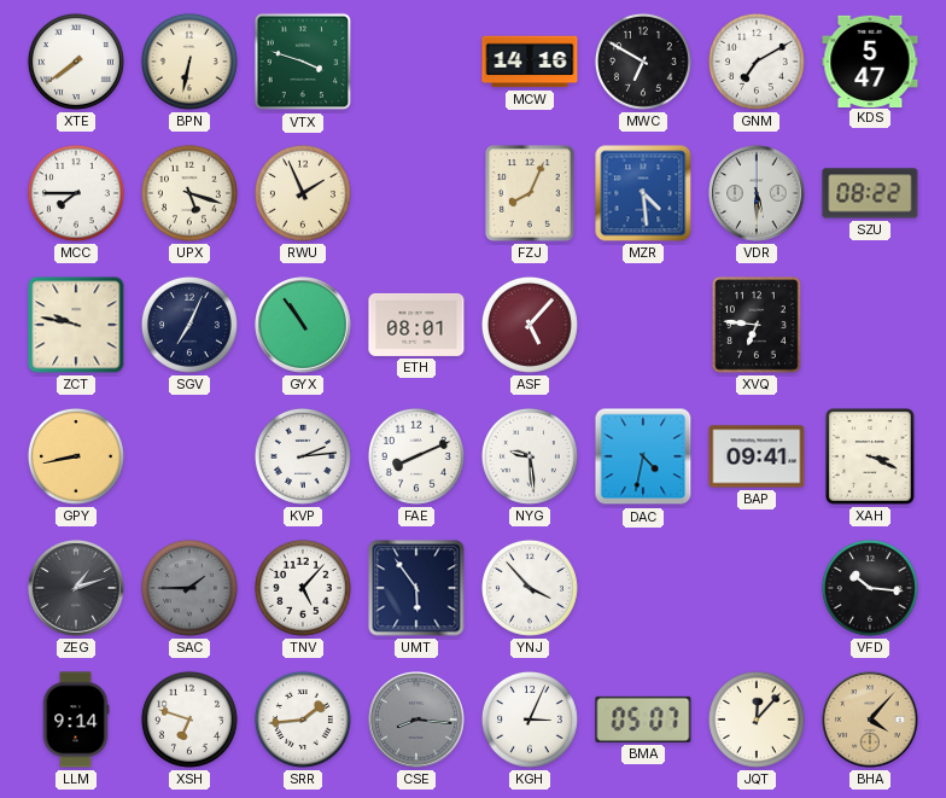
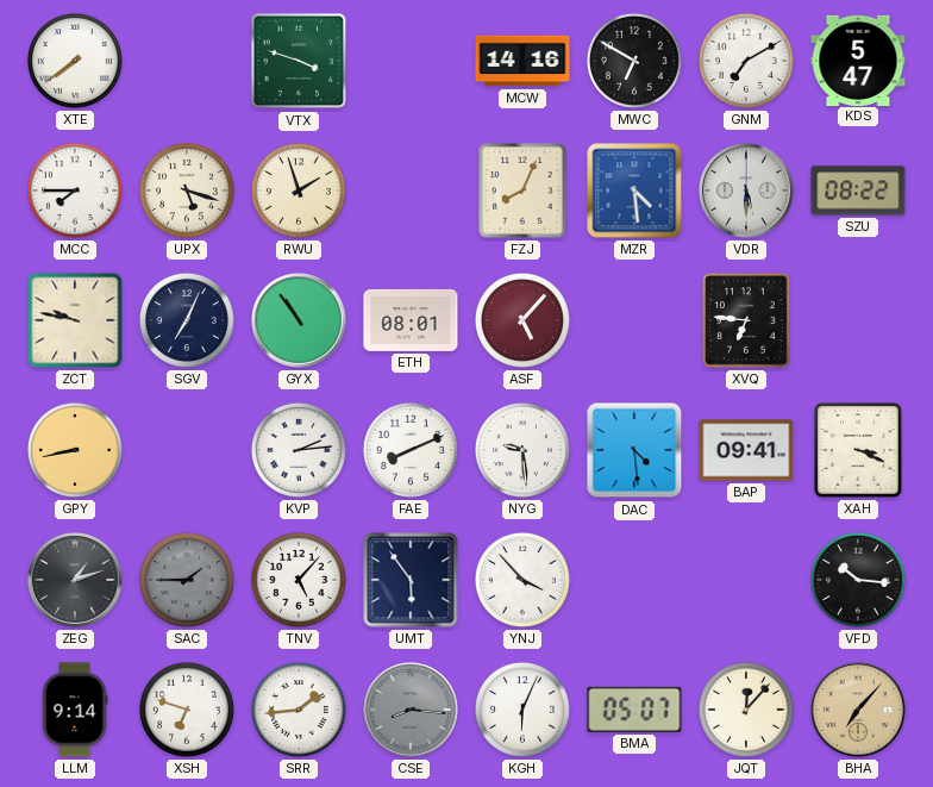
BPN: 6:32 -> none (189, 62)
RWU: 1:56 -> 1:57 (299, 190)
DAC: 4:32 -> 4:29 (634, 450)
KGH: 3:04 -> 6:04 (522, 710)
BHA: 4:07 -> 7:07 (858, 710)
